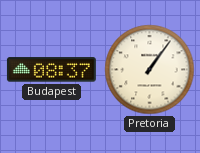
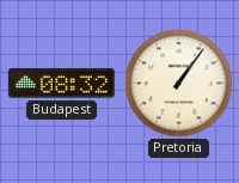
Budapest: 08:37 -> 08:32 (61, 84)
